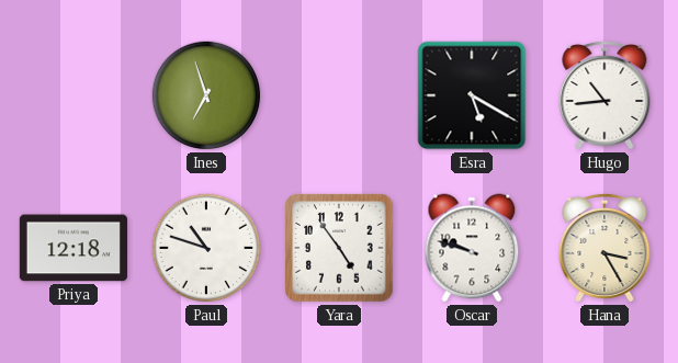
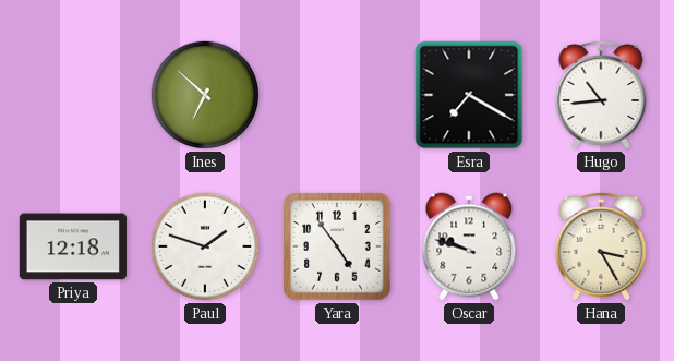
Ines: 6:57 -> 6:52 (205, 95)
Esra: 5:20 -> 7:20 (469, 95)
Paul: 10:48 -> 1:48 (205, 246)
